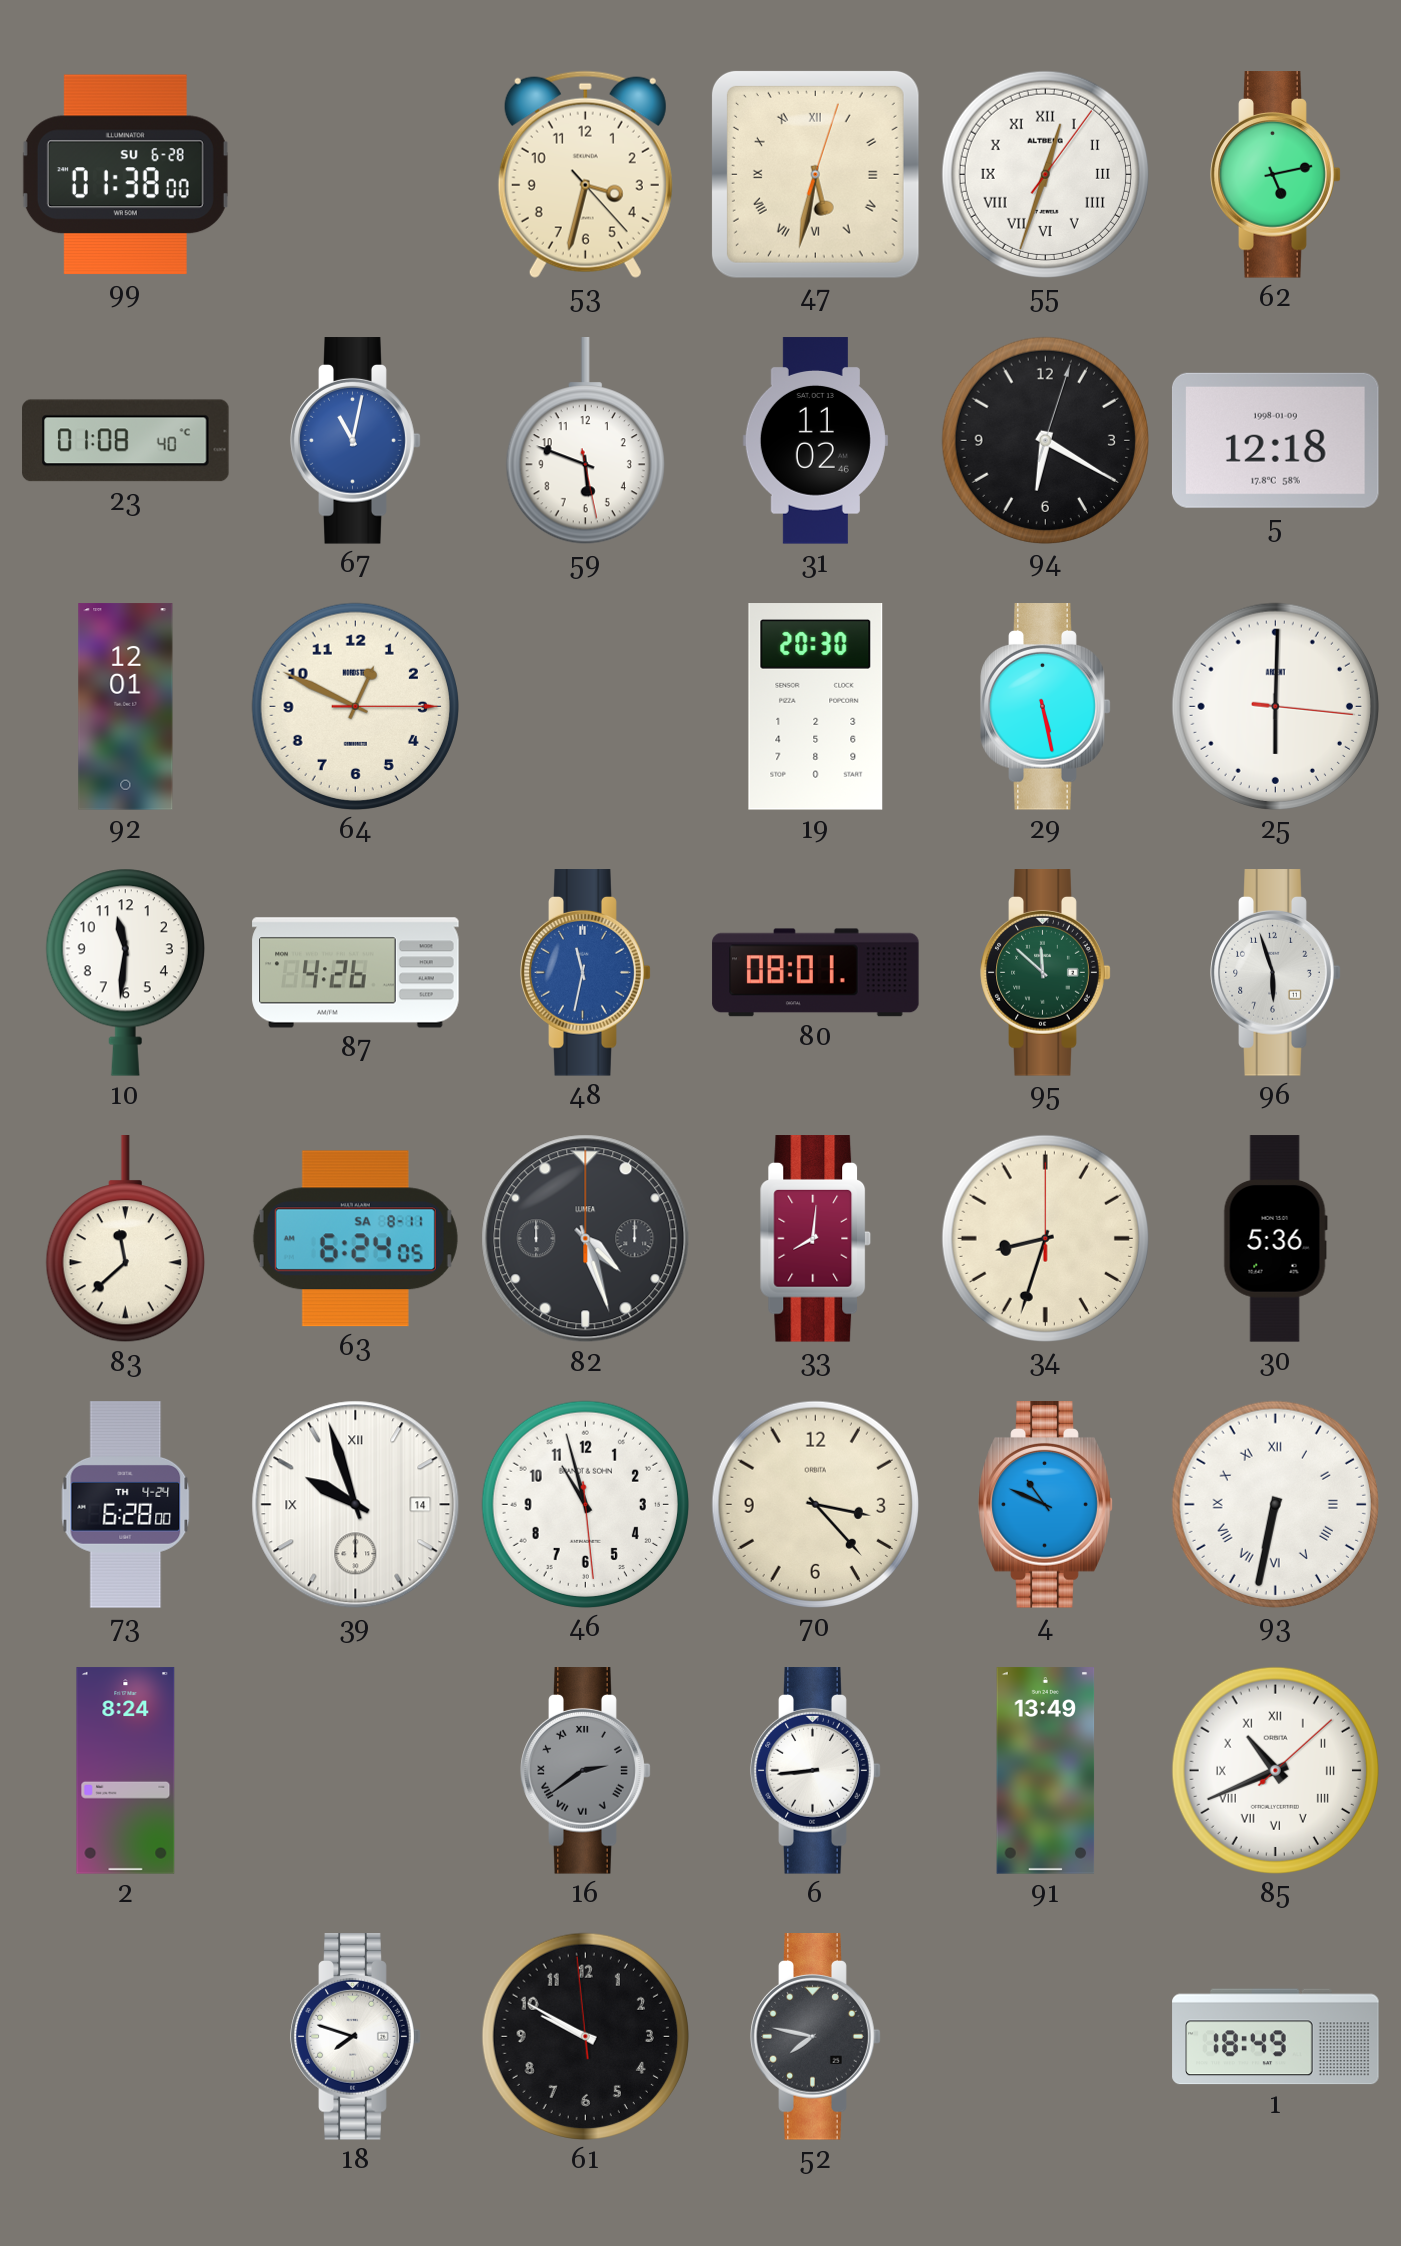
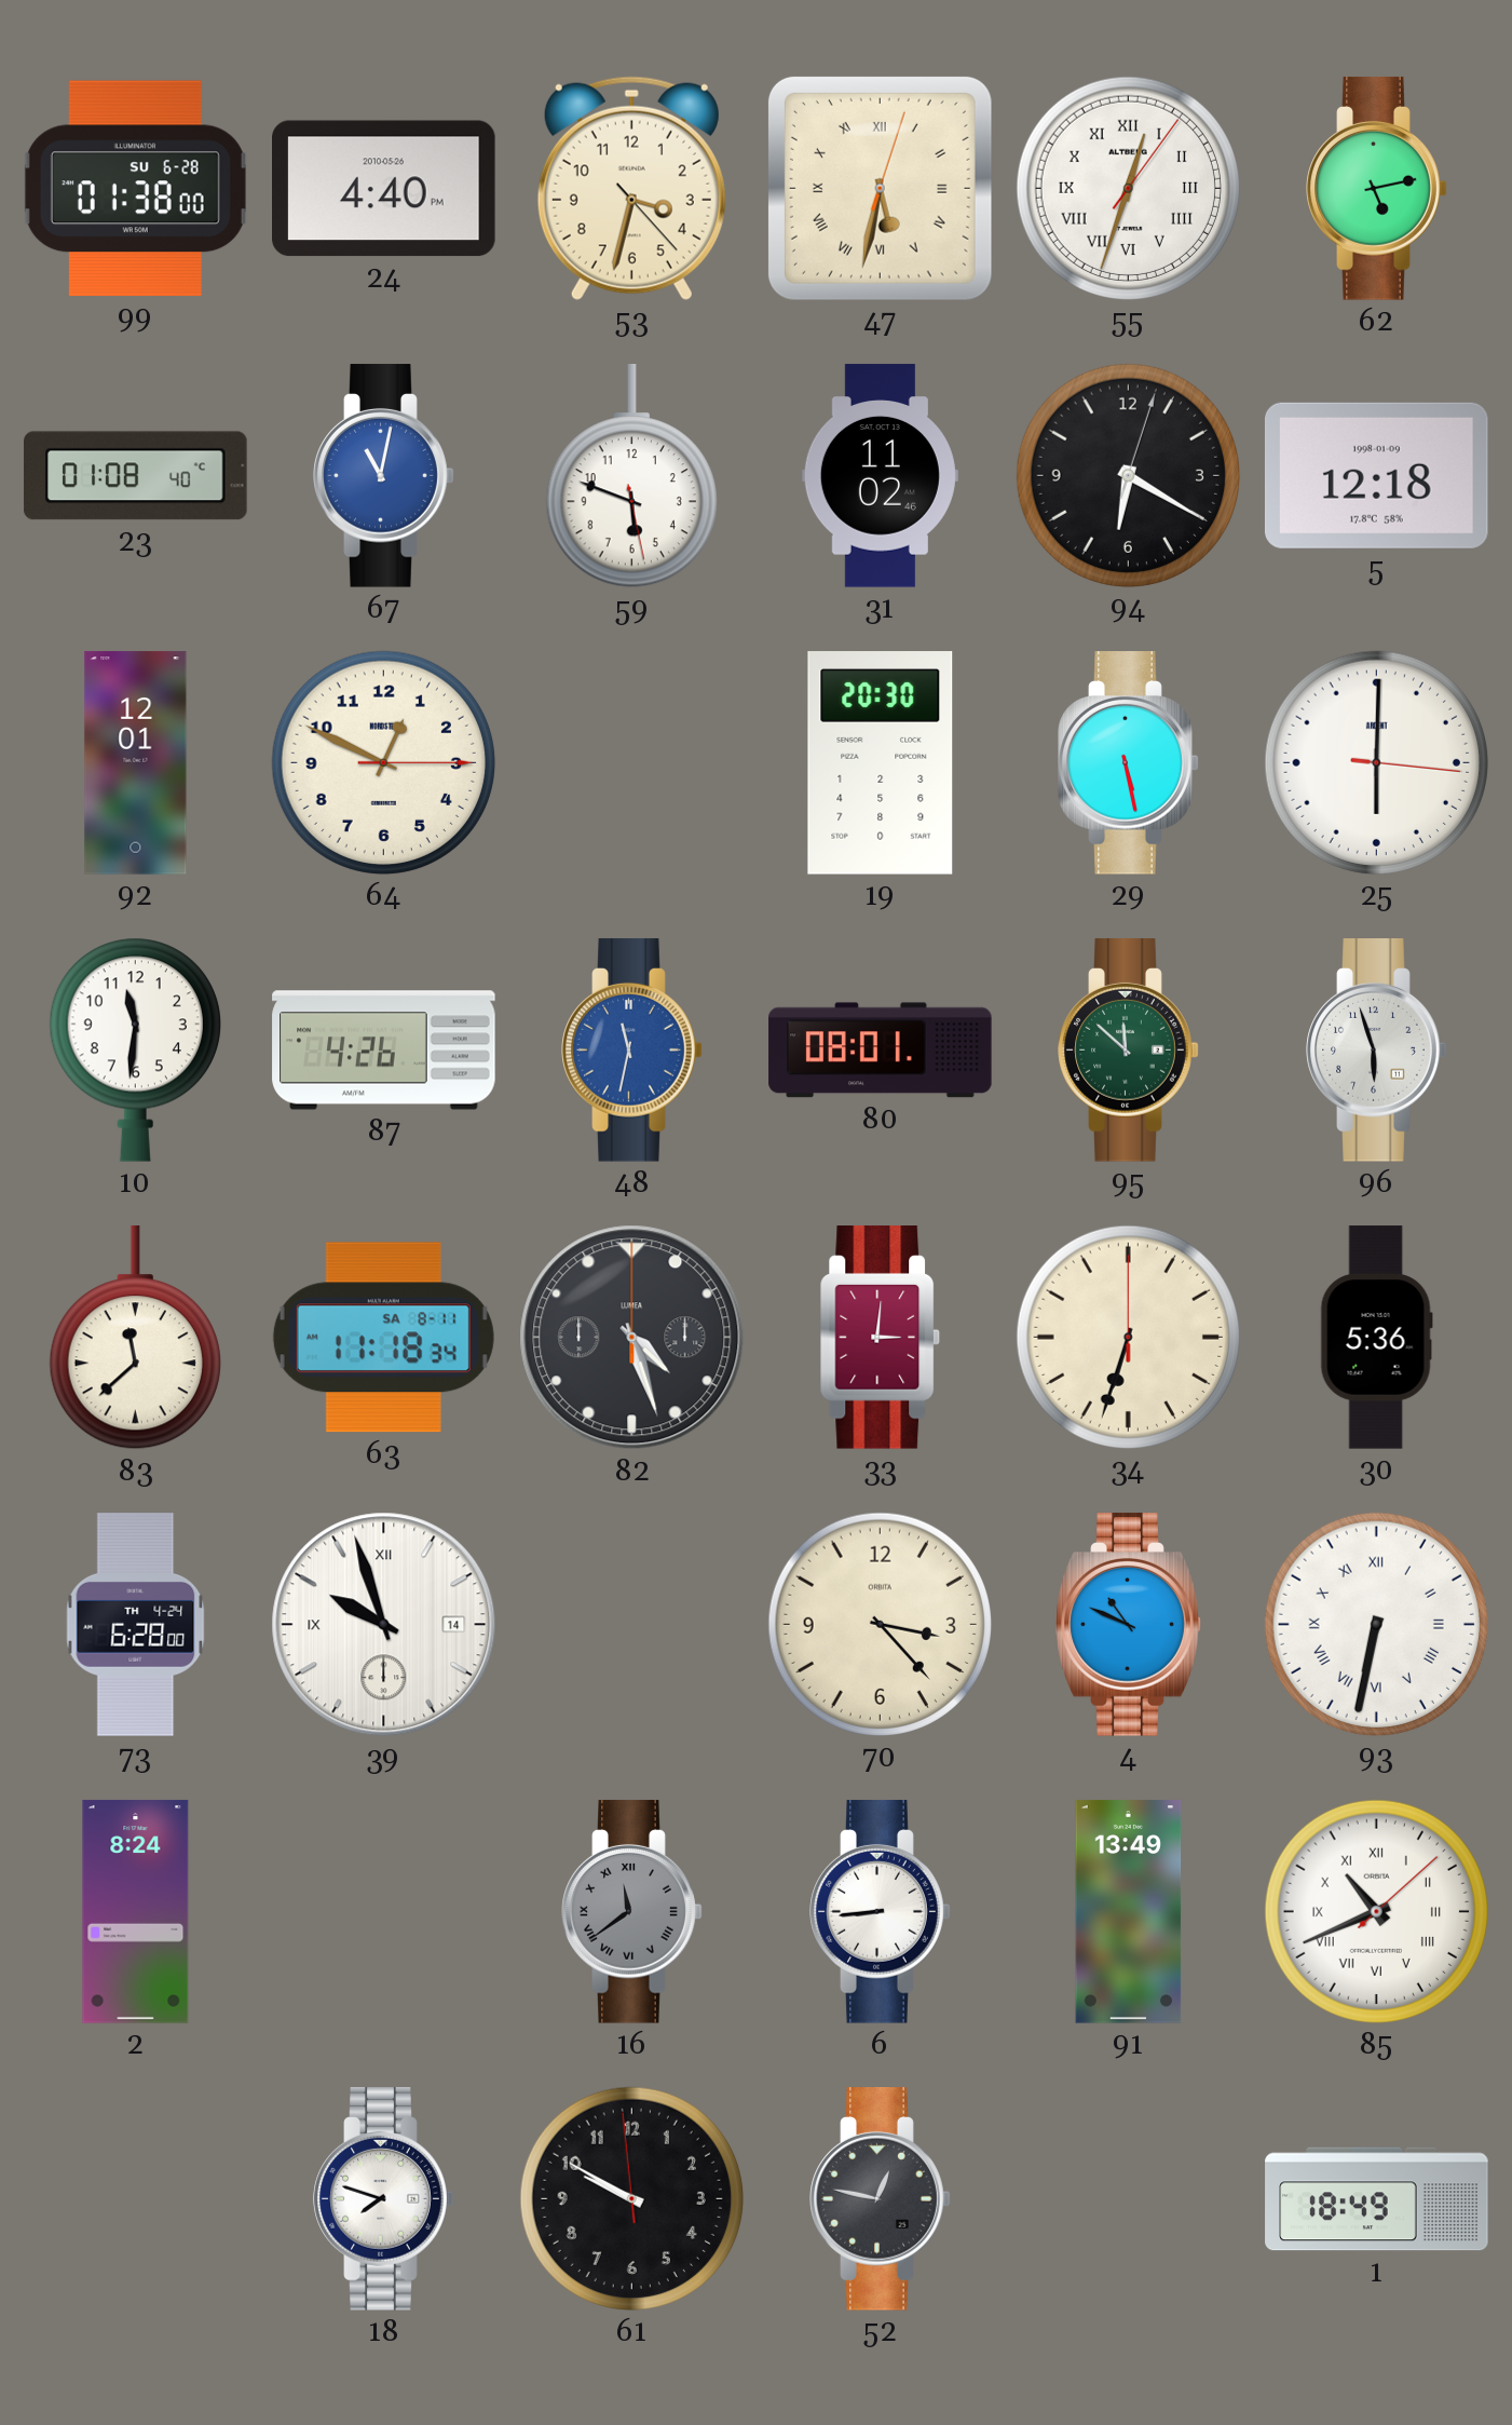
24: none -> 4:40 (384, 189)
63: 6:24 -> 11:18 (383, 1338)
33: 8:01 -> 3:01 (881, 1338)
34: 8:33 -> 6:33 (1128, 1337)
46: 10:57 -> none (585, 1504)
16: 2:39 -> 11:39 (632, 1912)
52: 7:47 -> 12:47 (881, 2199)
